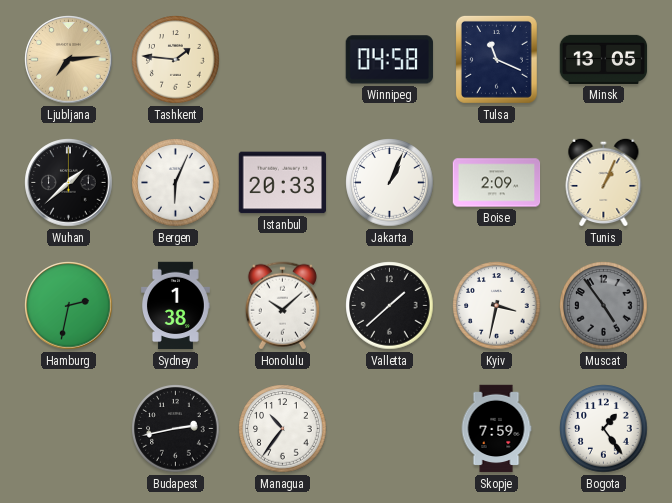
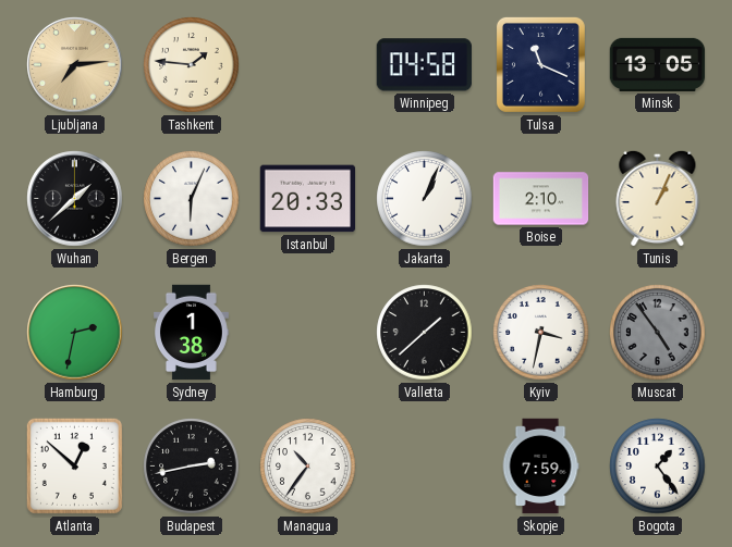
Boise: 2:09 -> 2:10 (541, 199)
Honolulu: 10:08 -> none (282, 306)
Atlanta: none -> 12:52 (74, 465)
